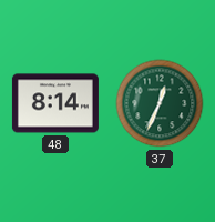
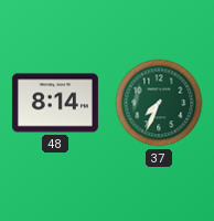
37: 12:34 -> 7:34 (159, 103)
